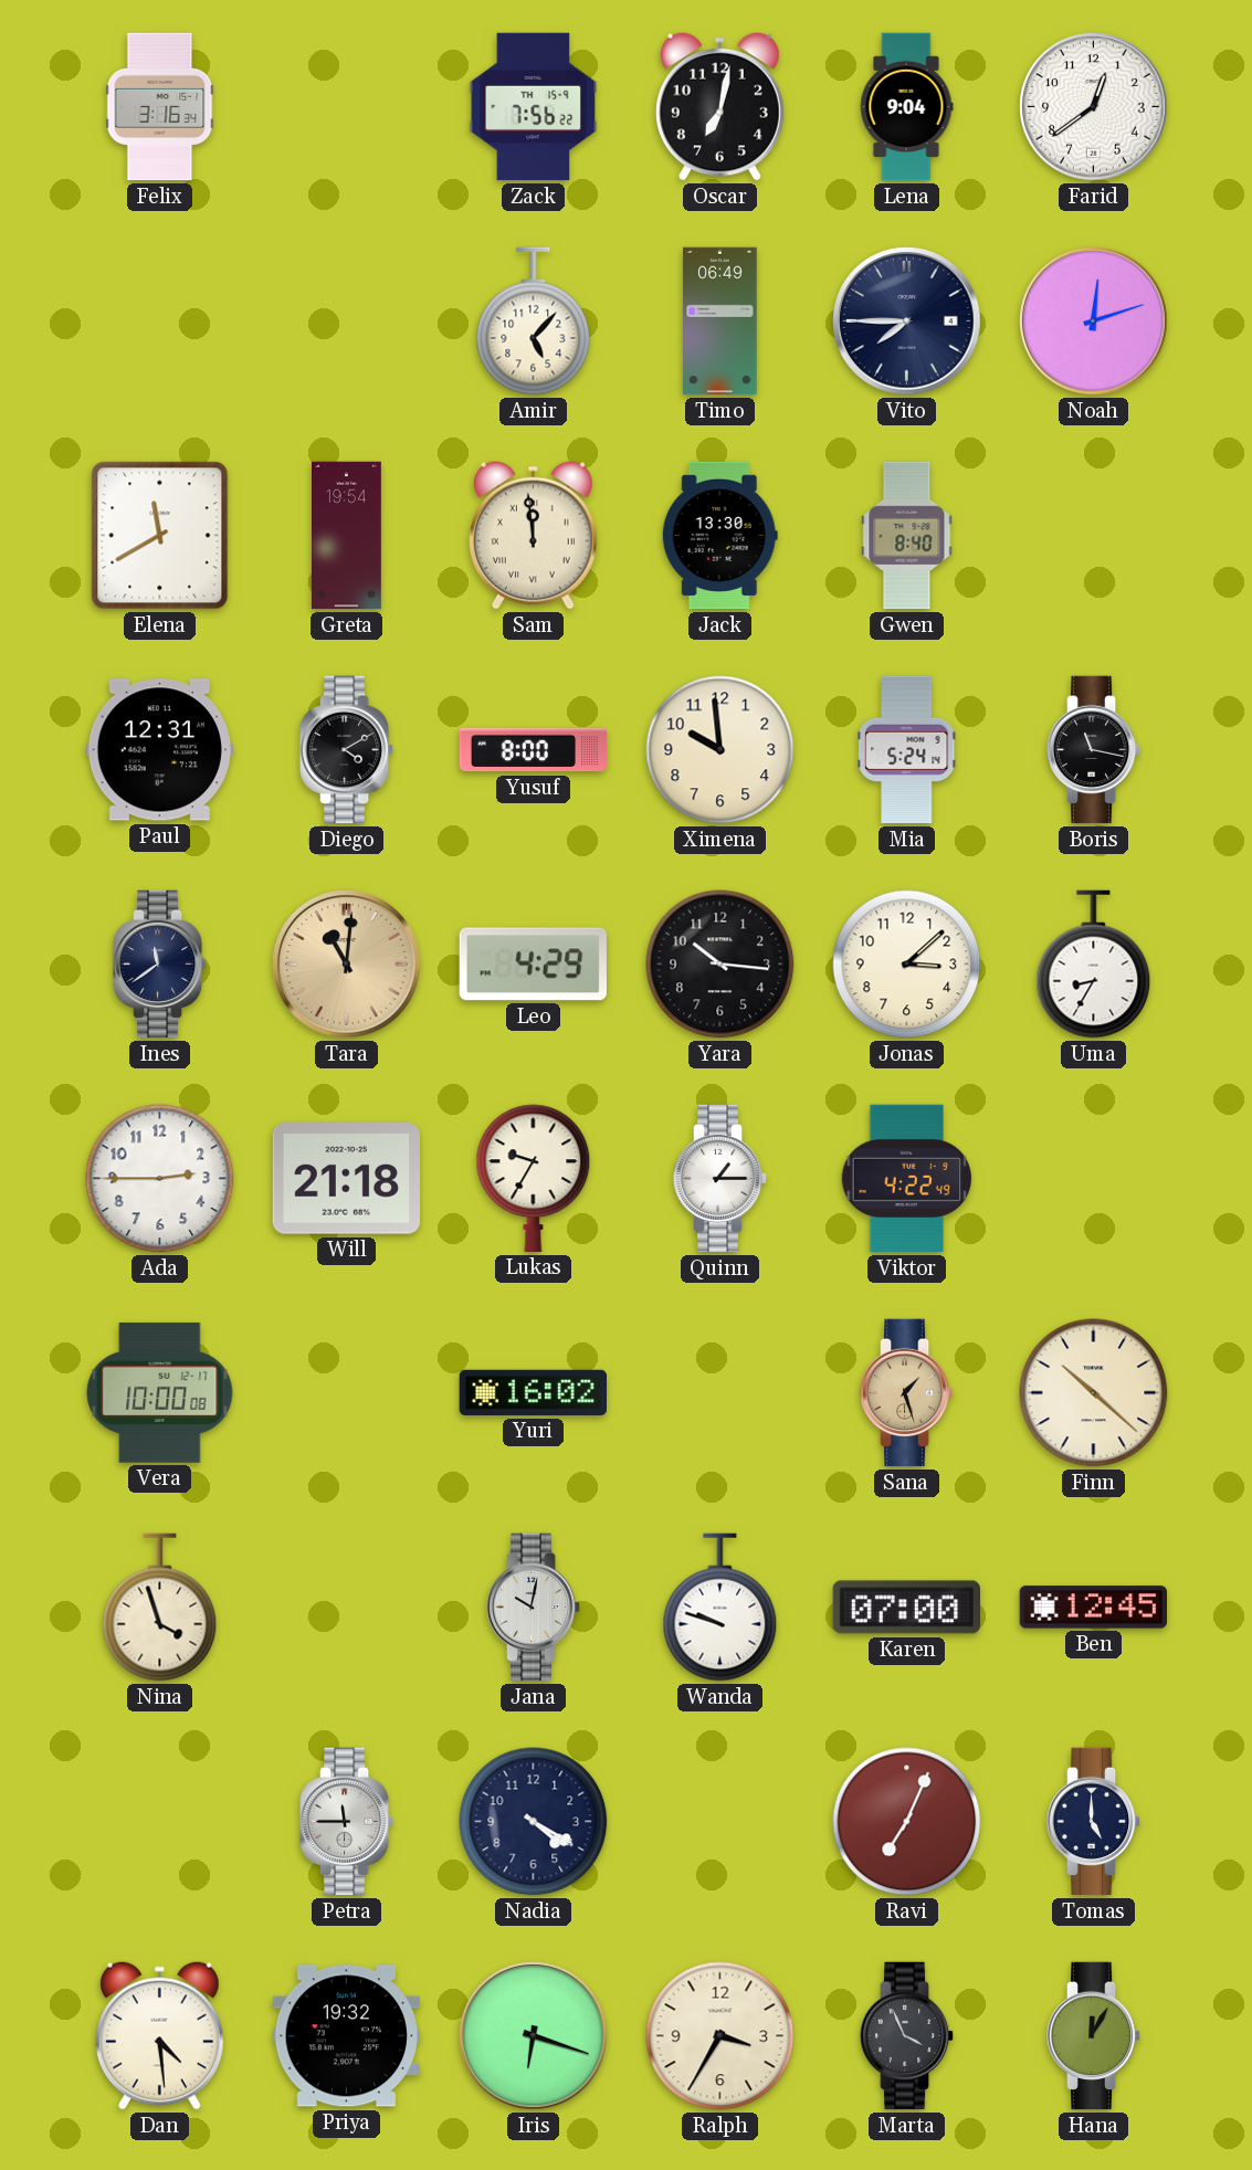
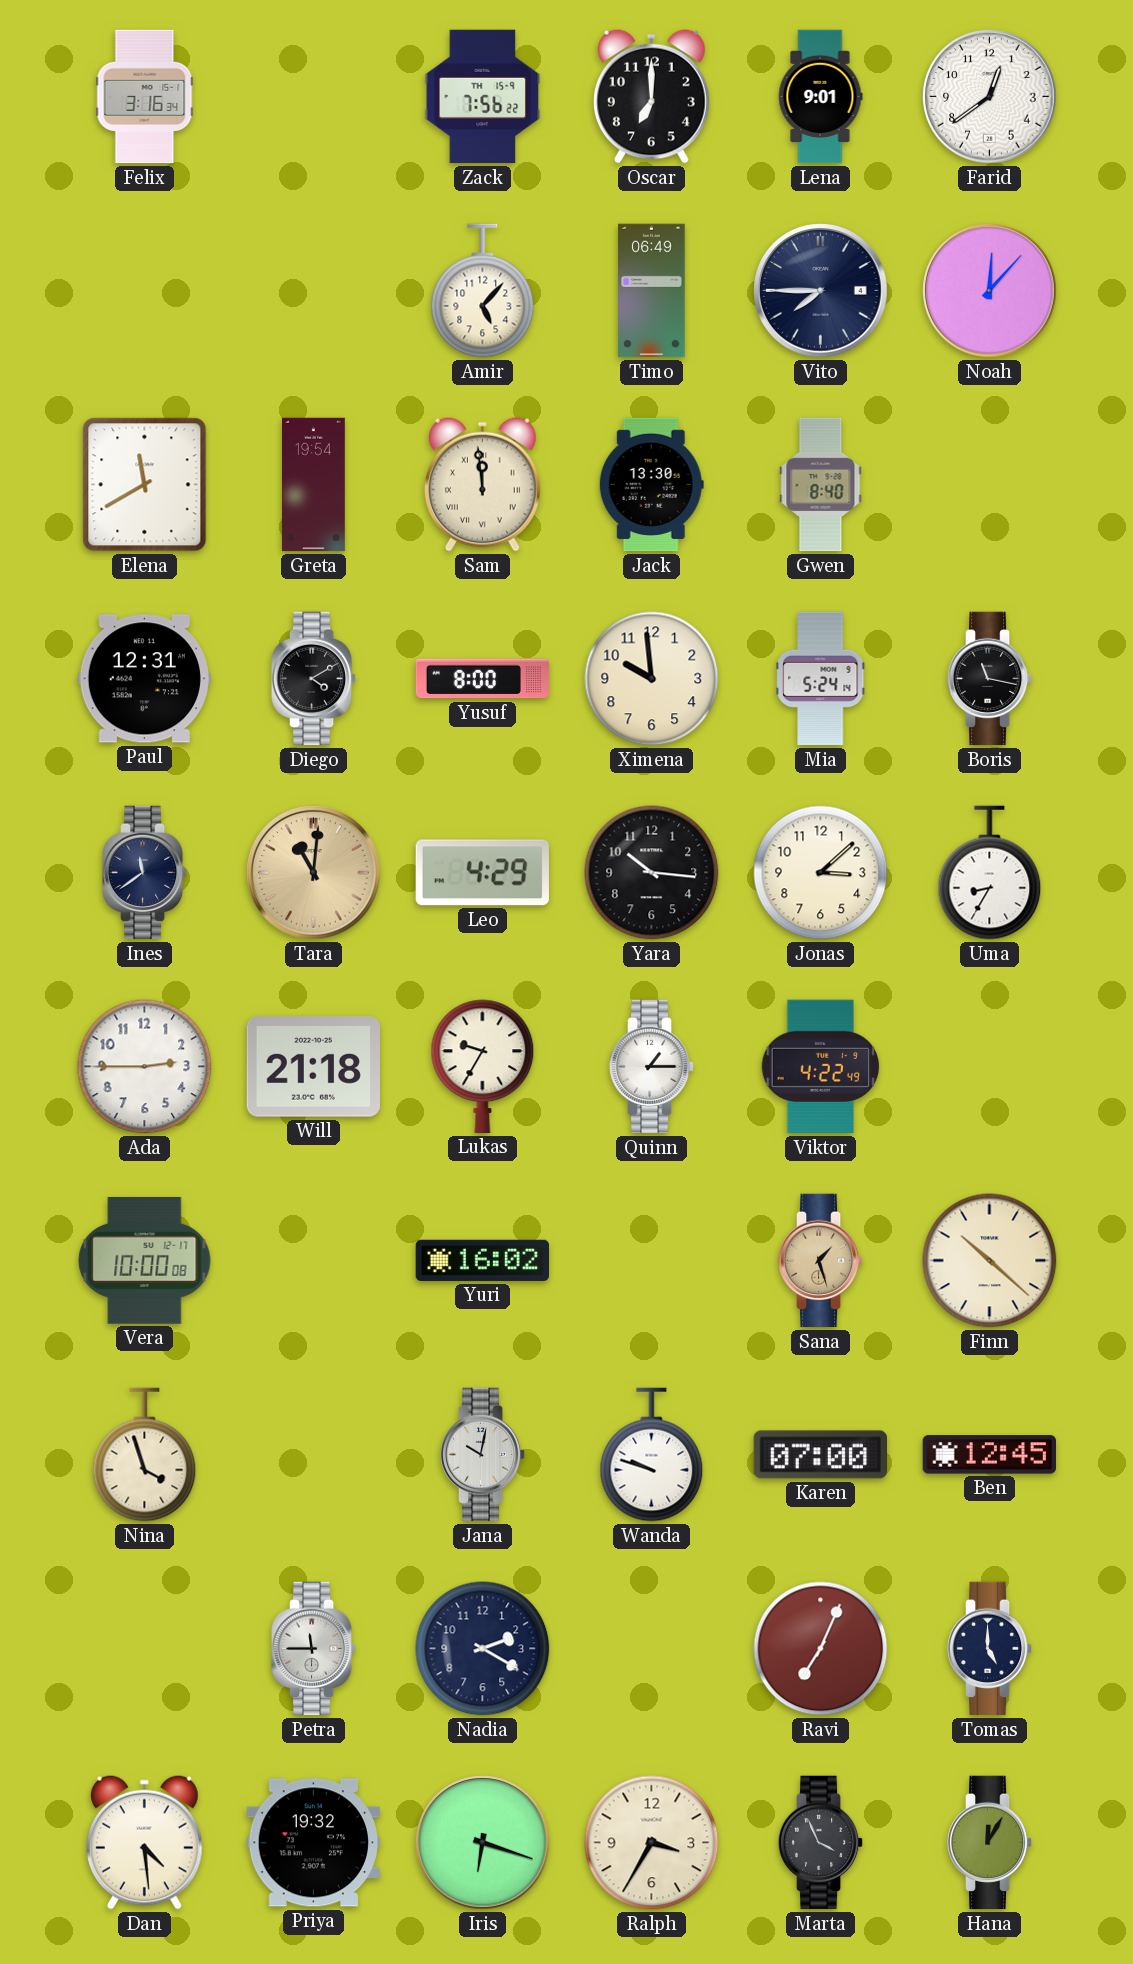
Oscar: 7:02 -> 7:00 (651, 96)
Lena: 9:04 -> 9:01 (820, 97)
Noah: 12:12 -> 12:07 (990, 291)
Nadia: 4:20 -> 2:20 (483, 1649)
